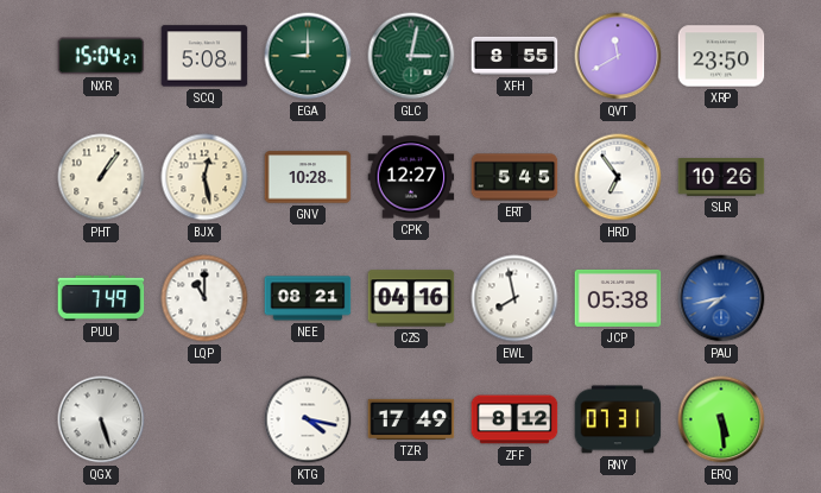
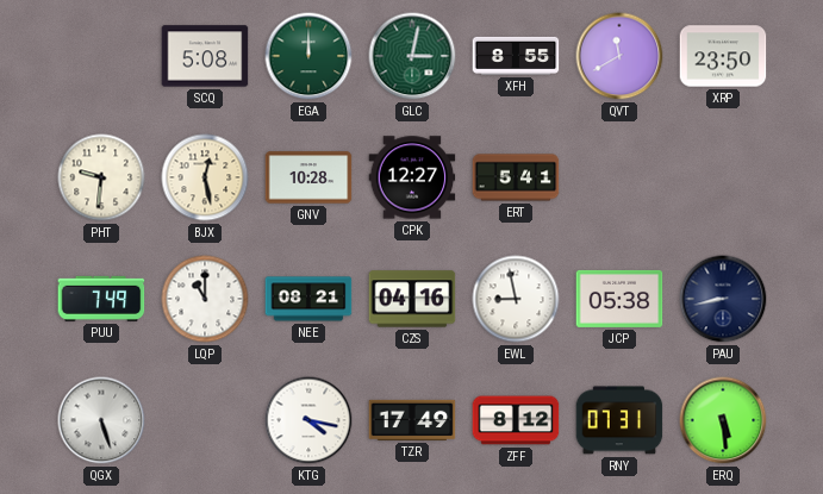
NXR: 15:04 -> none (101, 56)
EGA: 9:00 -> 12:00 (308, 56)
PHT: 1:06 -> 9:31 (101, 177)
ERT: 5:45 -> 5:41 (516, 177)
HRD: 6:54 -> none (618, 177)
SLR: 10:26 -> none (721, 178)
EWL: 7:58 -> 8:58 (516, 299)
PAU: 7:43 -> 8:43 (723, 299)
PAU dial: blue -> navy (723, 299)
